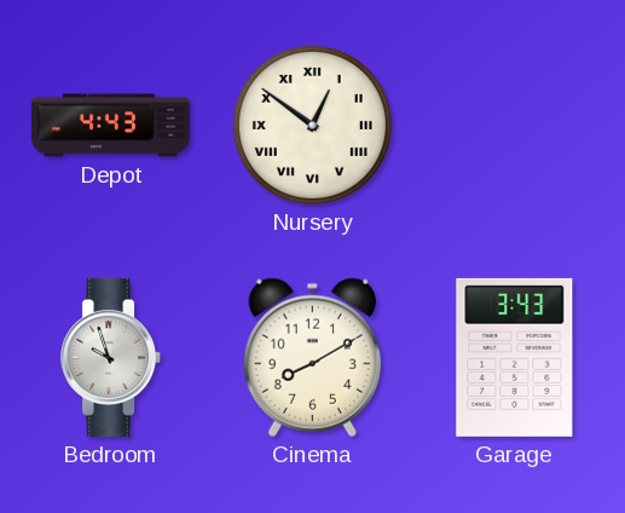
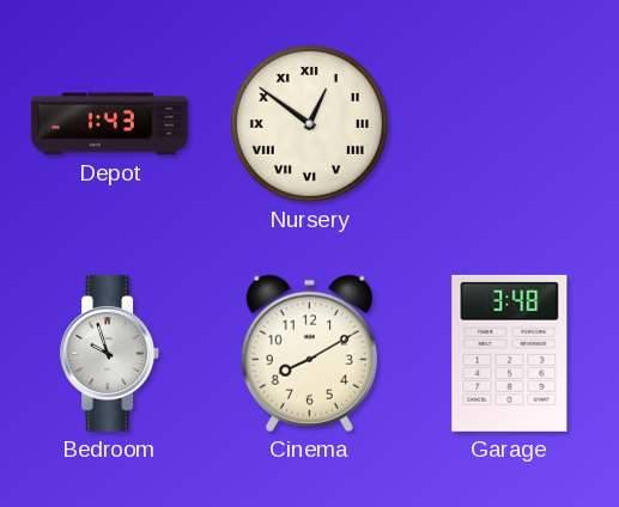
Depot: 4:43 -> 1:43 (109, 124)
Garage: 3:43 -> 3:48 (510, 353)
